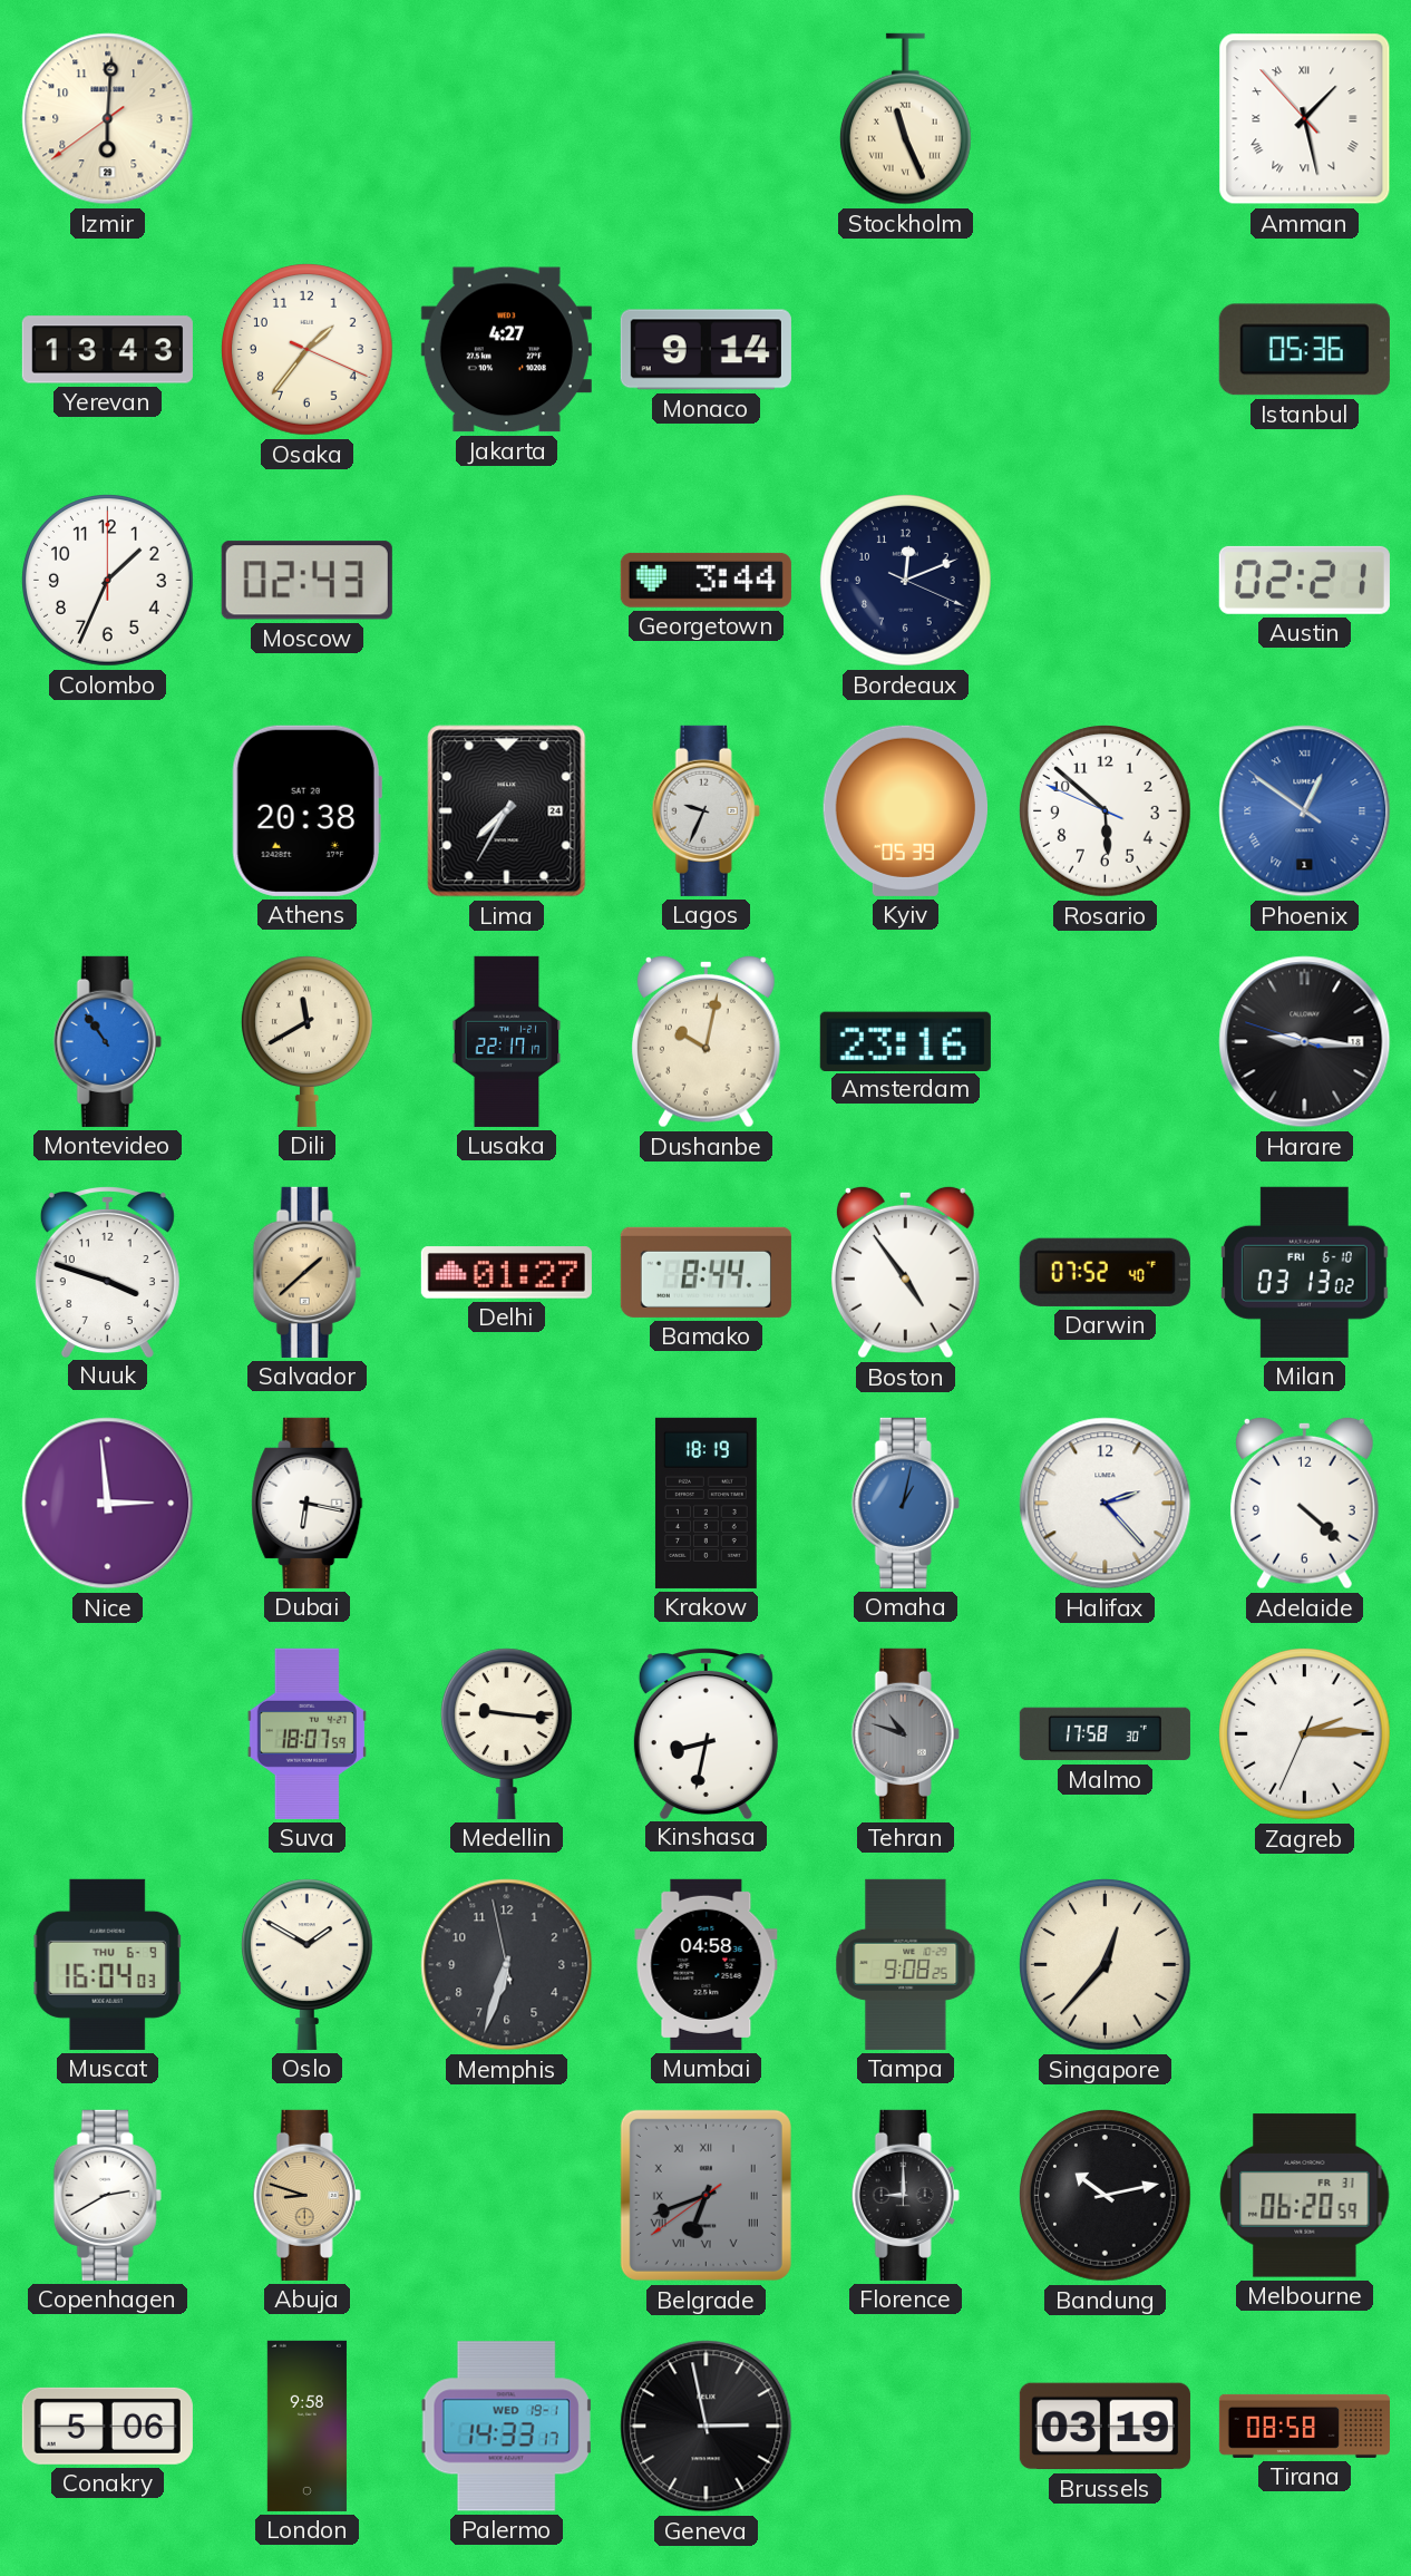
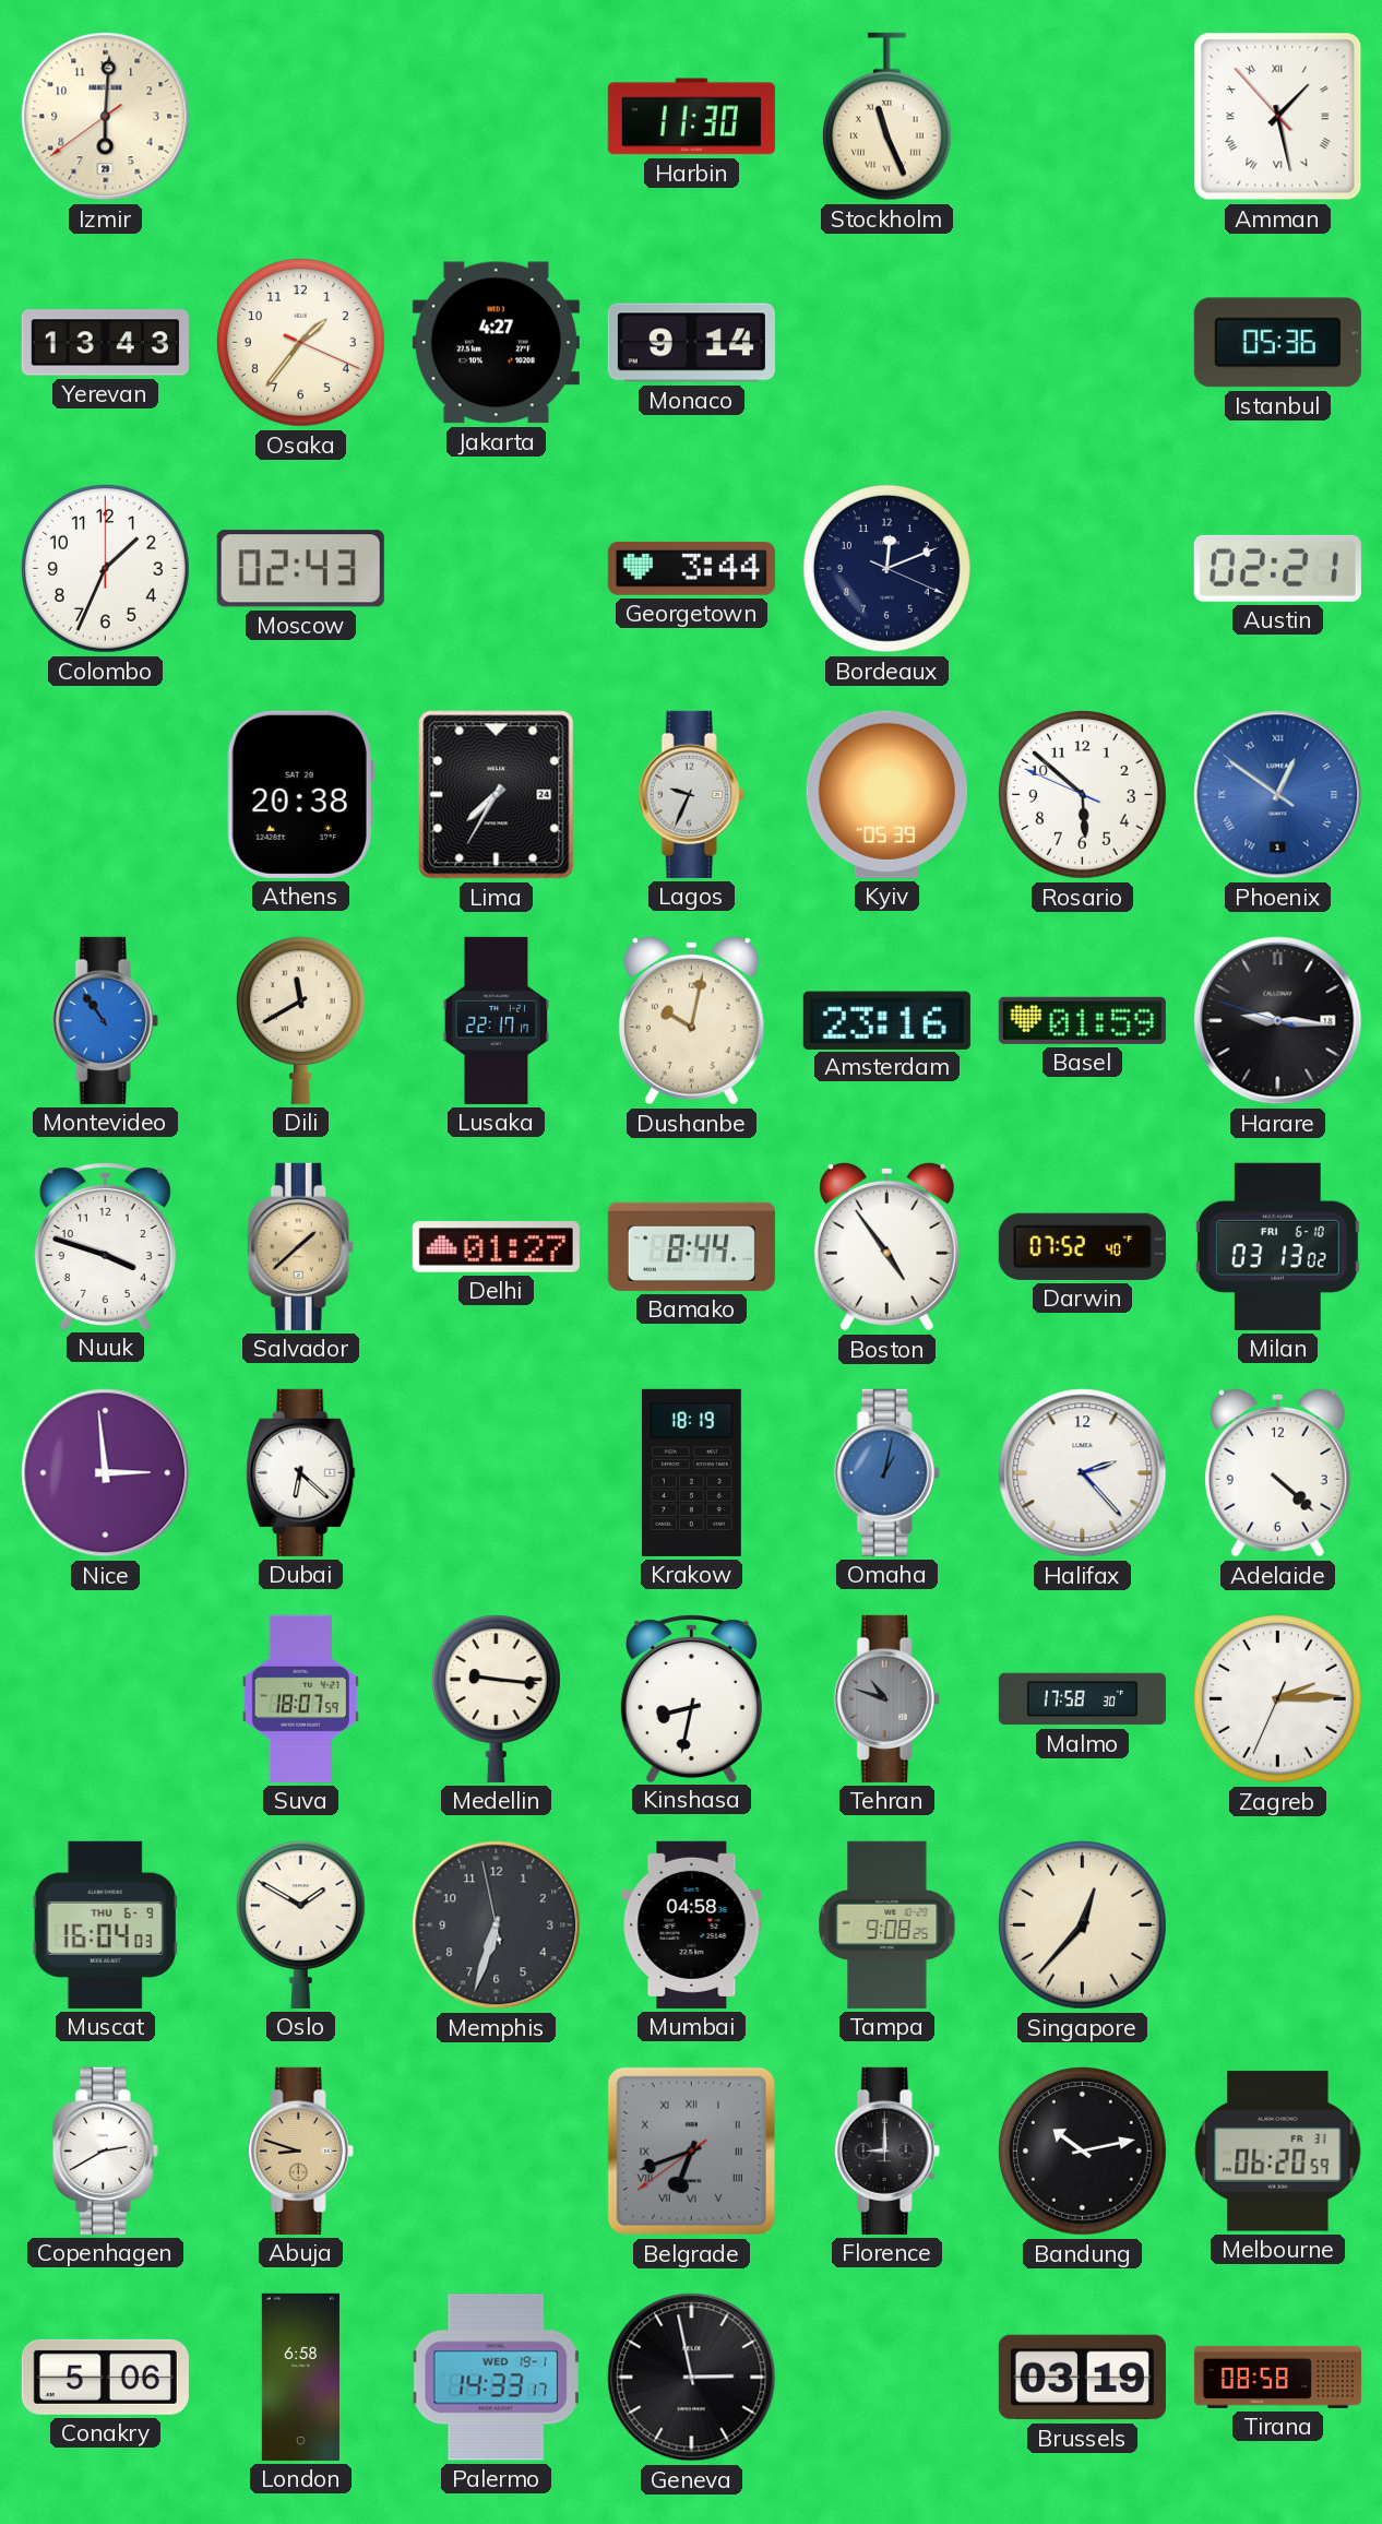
Harbin: none -> 11:30 (691, 117)
Basel: none -> 01:59 (1082, 1020)
Dubai: 6:17 -> 6:22 (301, 1472)
London: 9:58 -> 6:58 (300, 2377)
